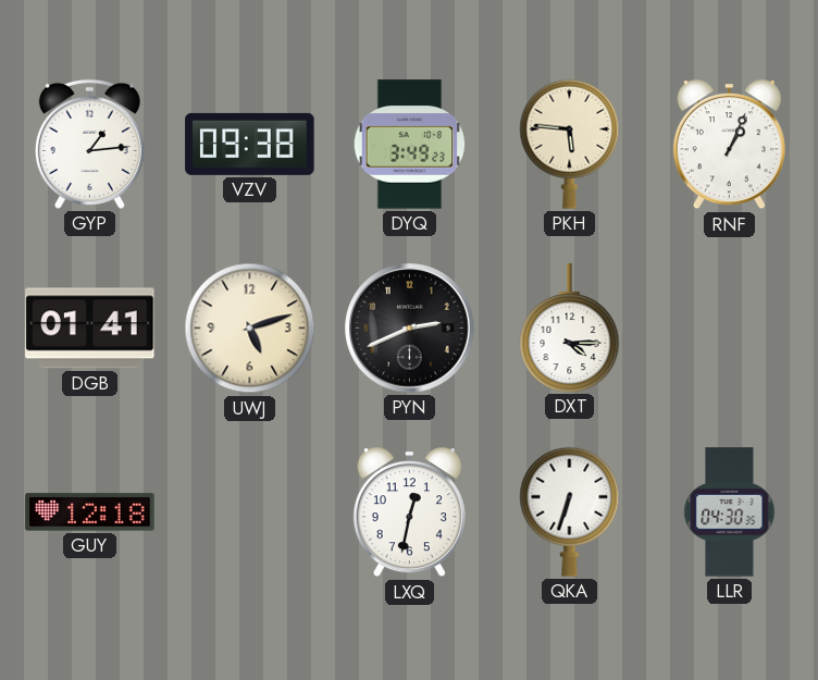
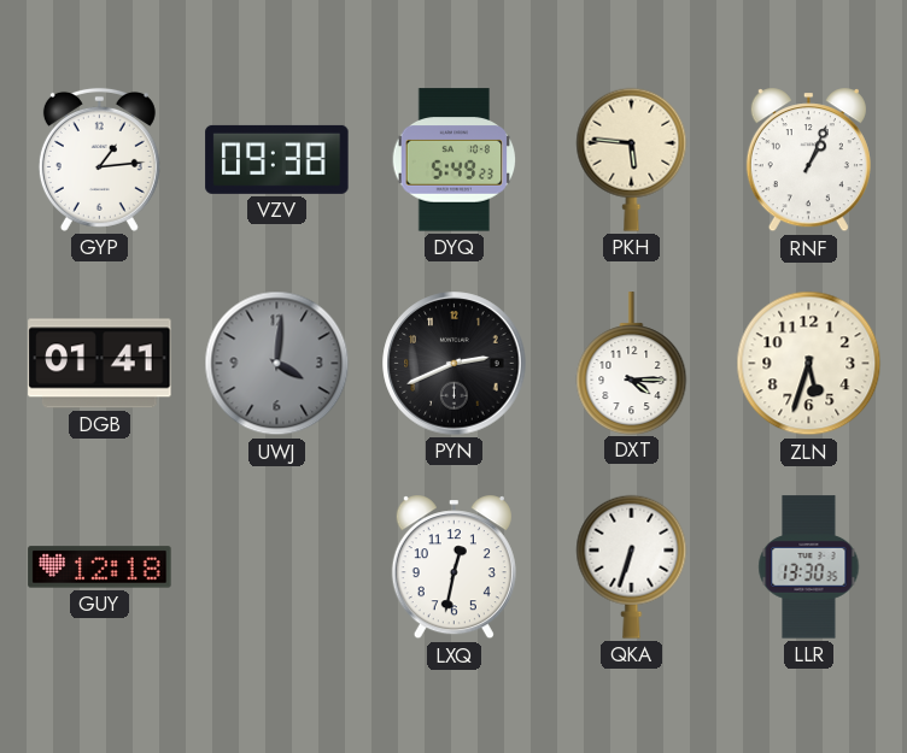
DYQ: 3:49 -> 5:49 (455, 160)
UWJ: 5:12 -> 4:01 (277, 364)
UWJ dial: cream -> grey (277, 364)
ZLN: none -> 5:33 (809, 364)
LLR: 04:30 -> 13:30 (809, 567)
